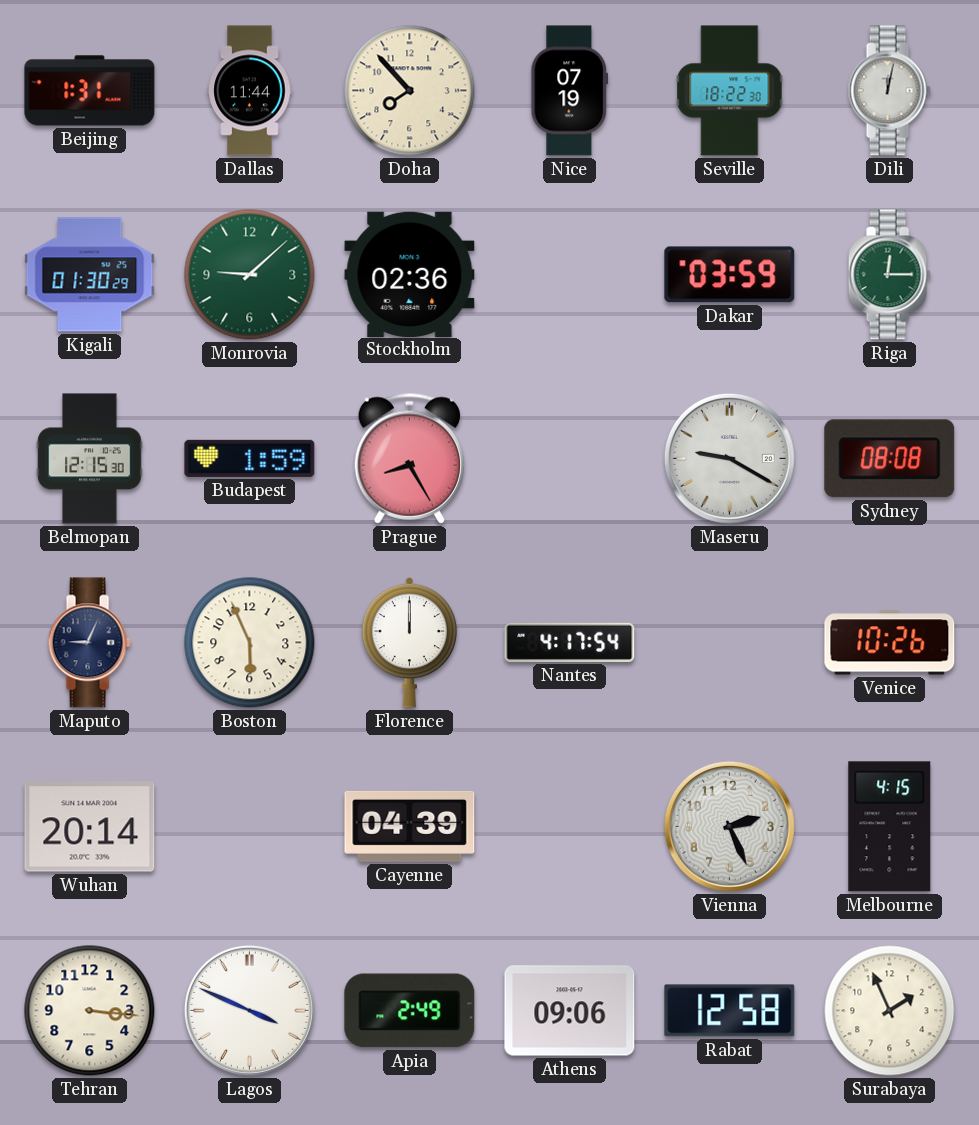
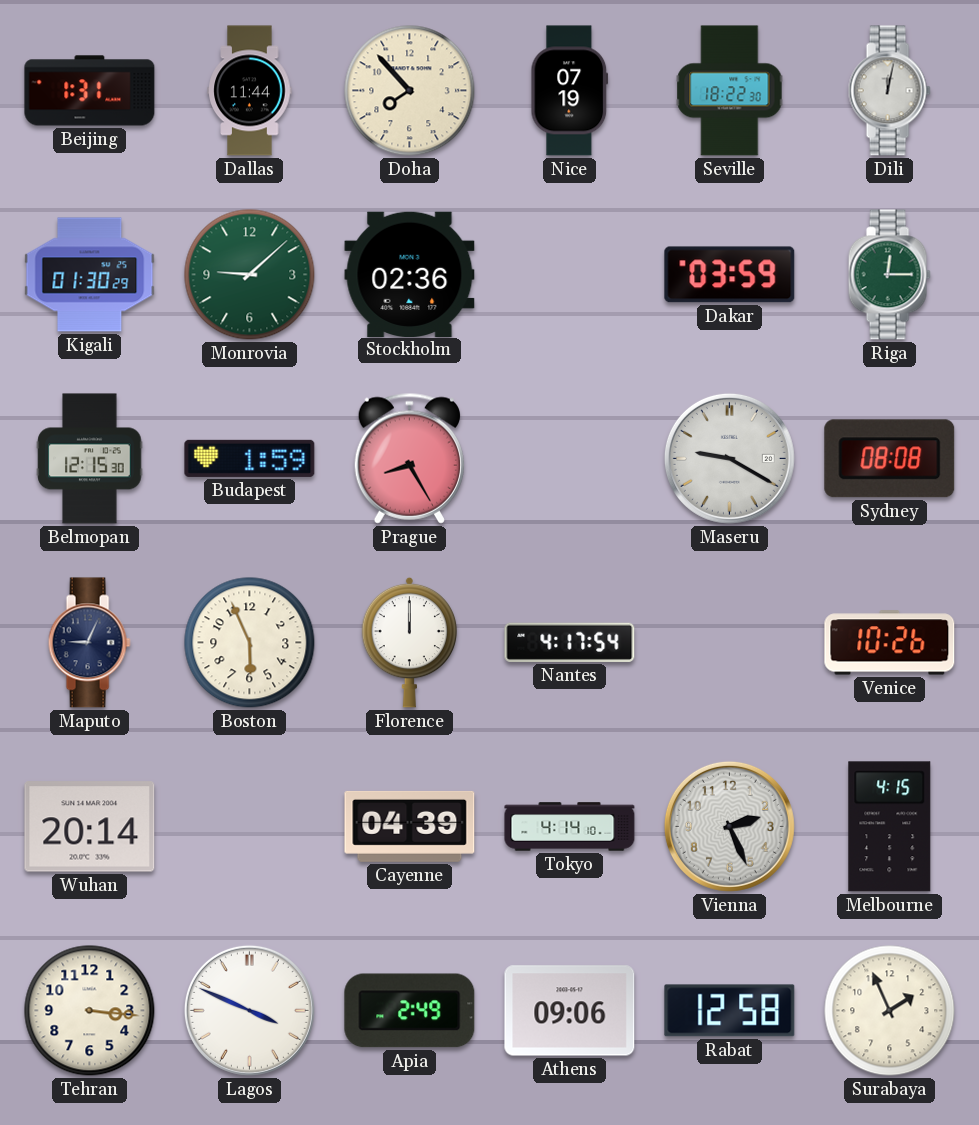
Tokyo: none -> 4:14 (570, 827)
